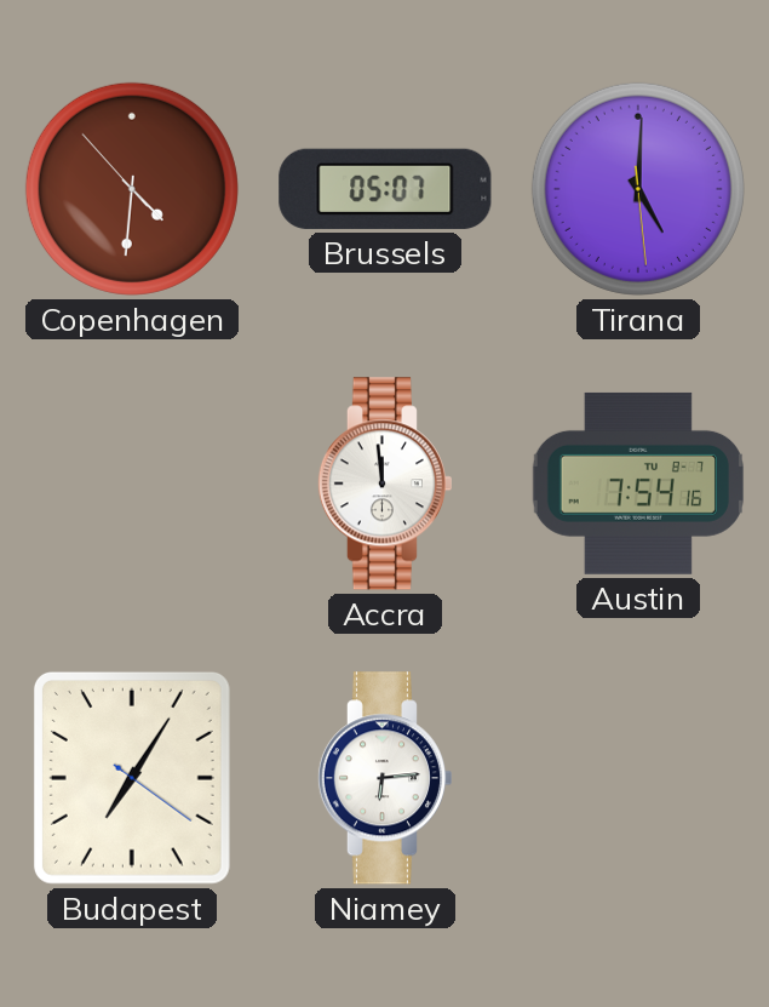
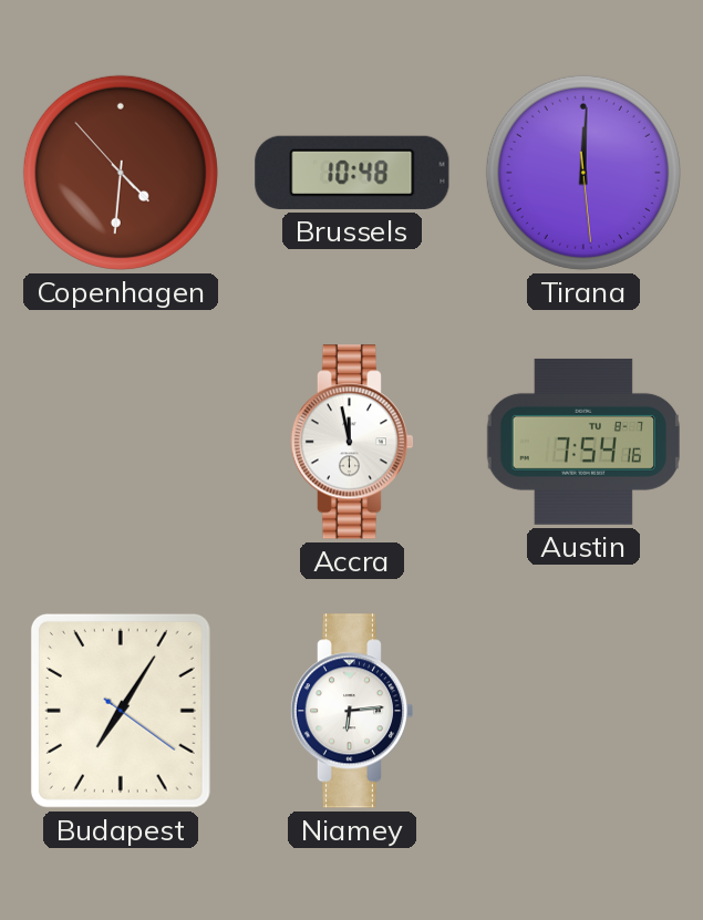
Brussels: 05:07 -> 10:48 (352, 173)
Tirana: 5:00 -> 12:00 (583, 173)
Accra: 11:59 -> 11:58 (351, 442)
